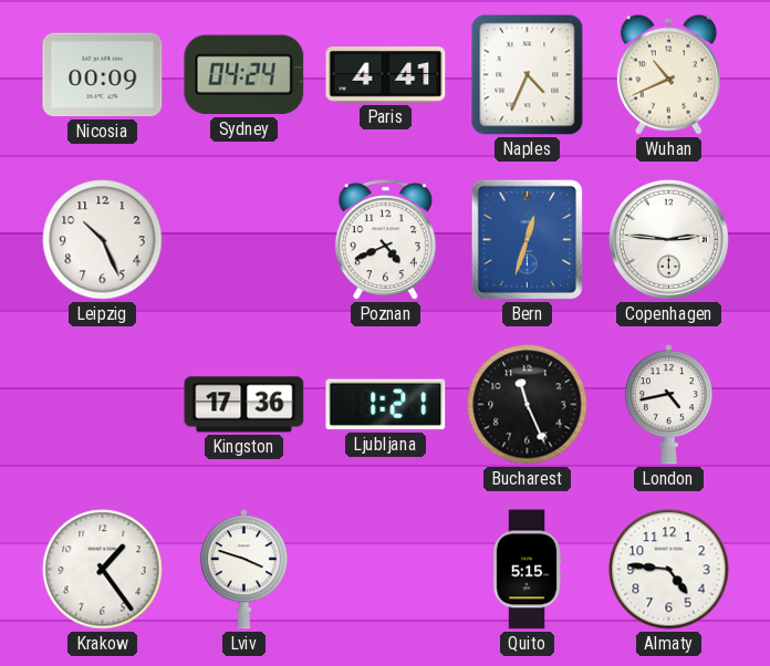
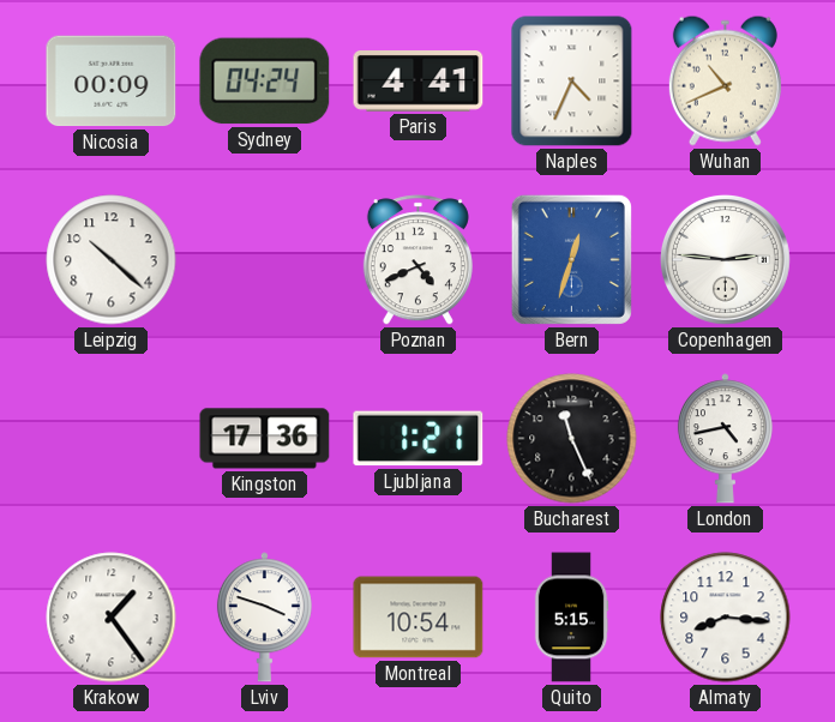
Leipzig: 10:26 -> 10:22 (112, 260)
Montreal: none -> 10:54 (419, 618)
Almaty: 4:46 -> 8:16 (726, 618)
